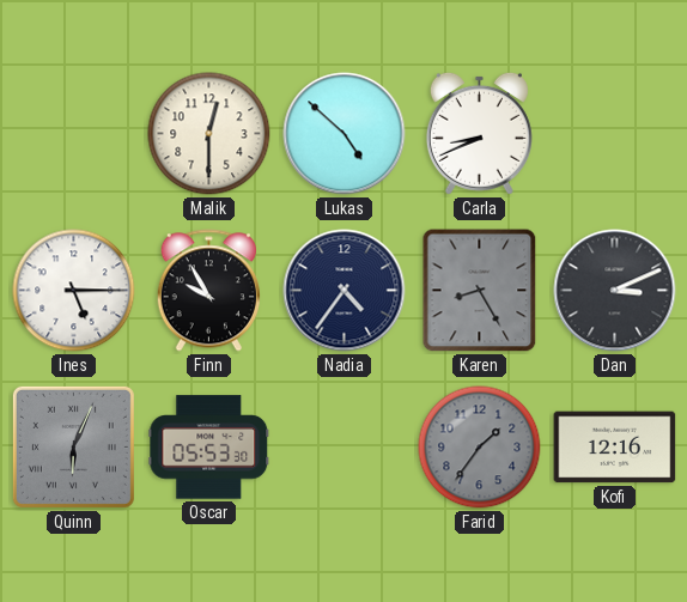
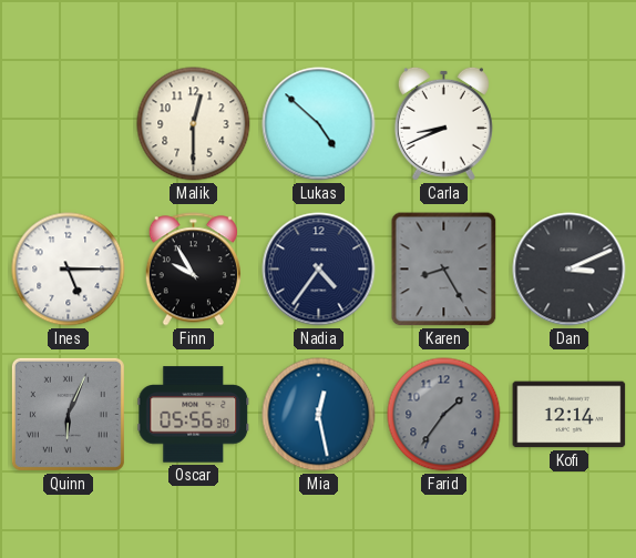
Oscar: 05:53 -> 05:56 (194, 415)
Mia: none -> 12:28 (319, 415)
Kofi: 12:16 -> 12:14 (570, 415)
